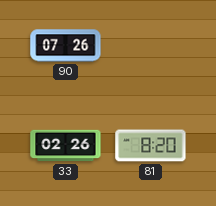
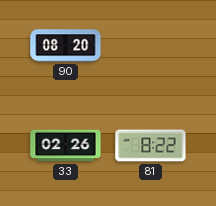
90: 07:26 -> 08:20 (66, 46)
81: 8:20 -> 8:22 (151, 146)
